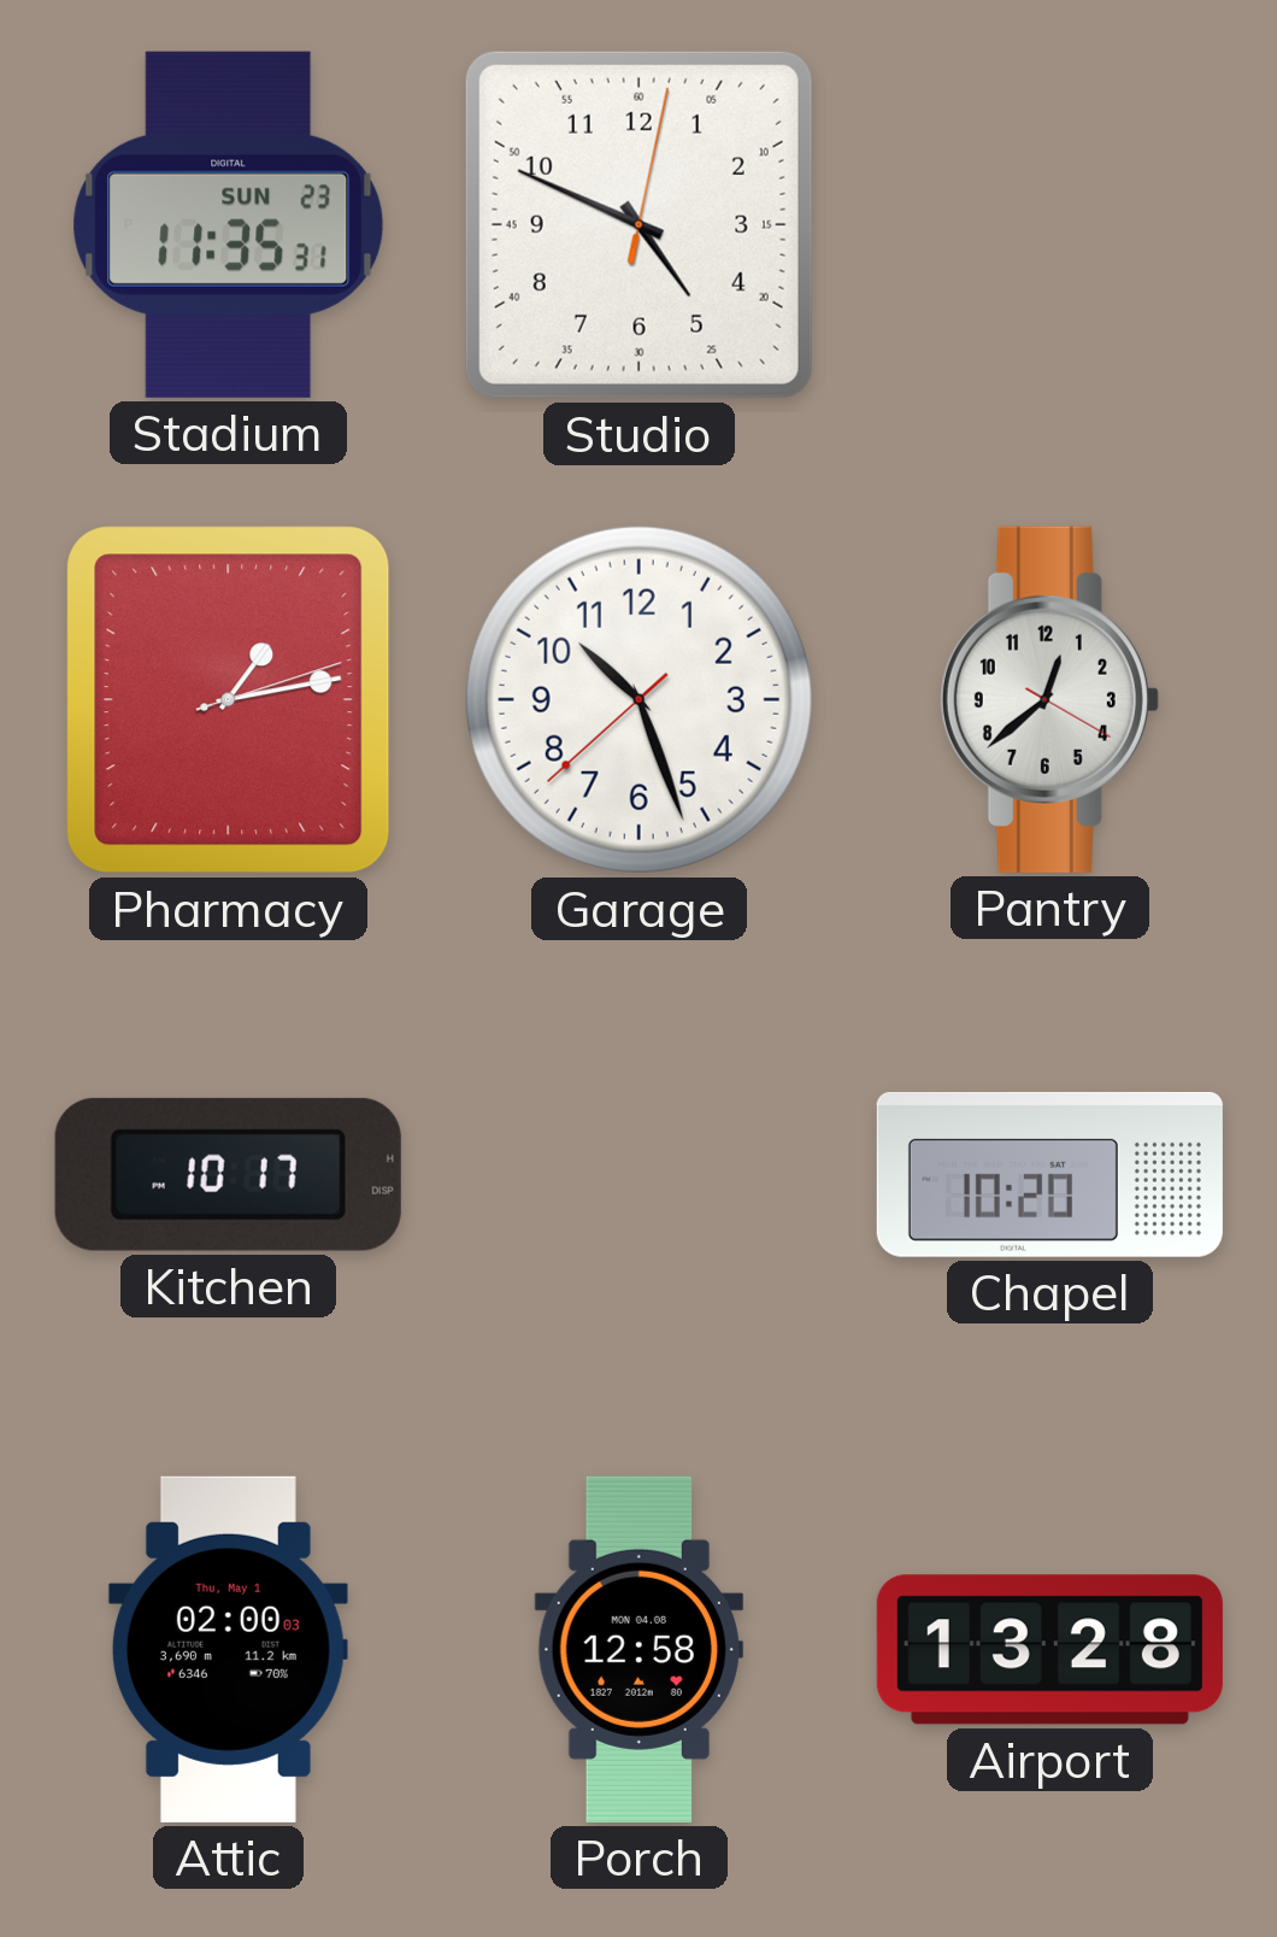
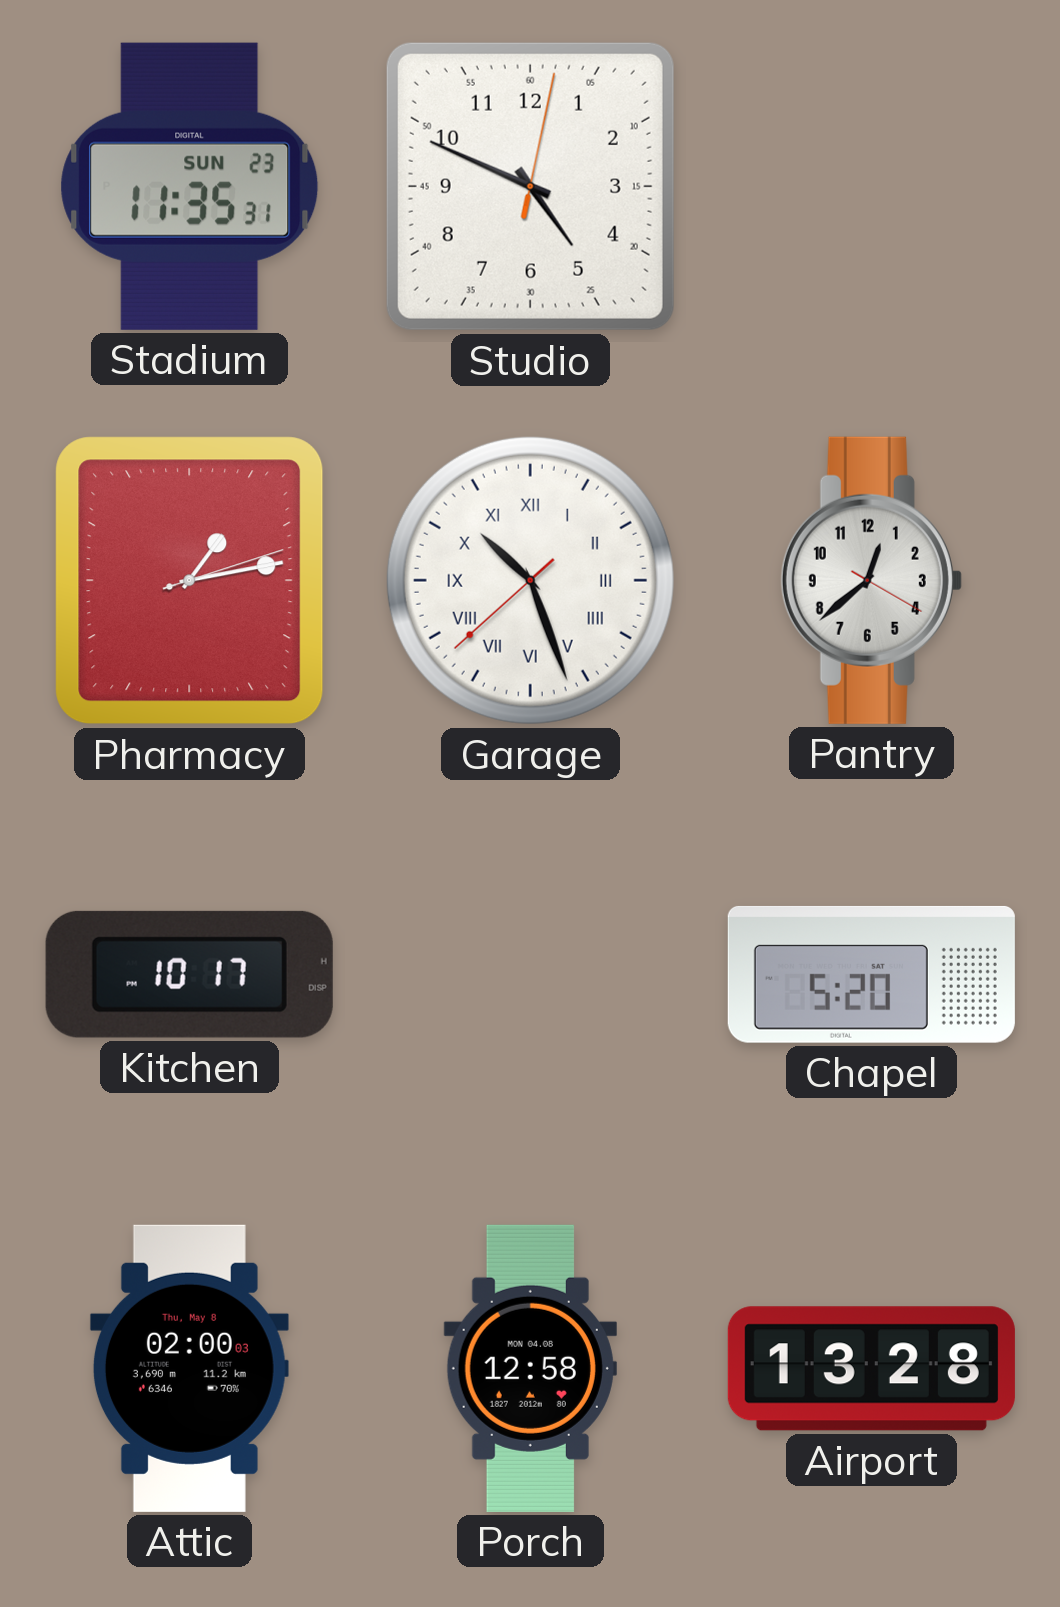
Garage numerals: Arabic -> Roman (530, 580)
Chapel: 10:20 -> 5:20 (871, 974)
Attic date: Thu, May 1 -> Thu, May 8 (189, 1368)
